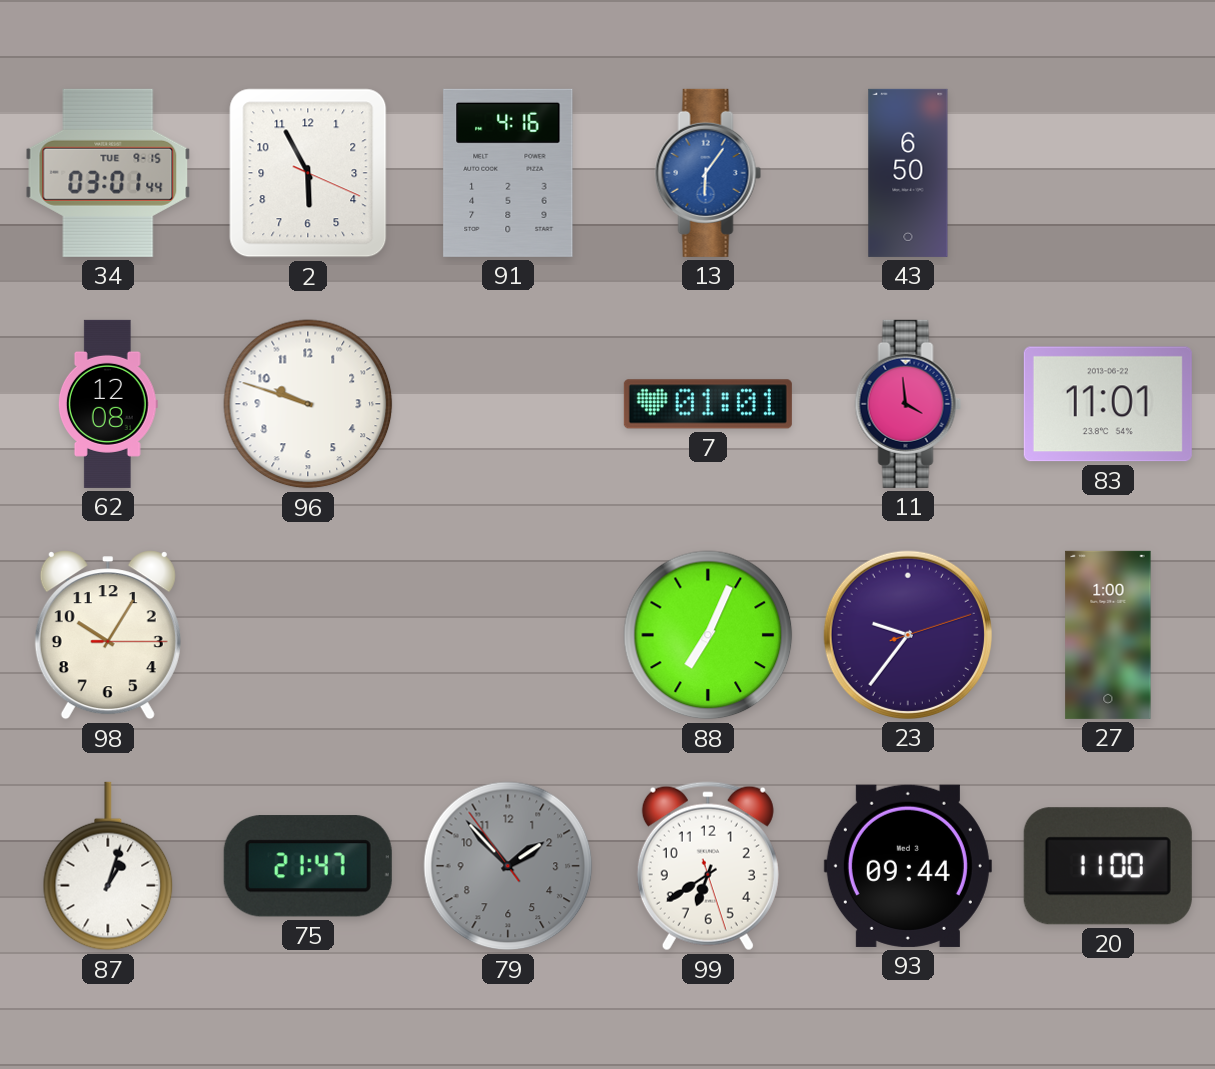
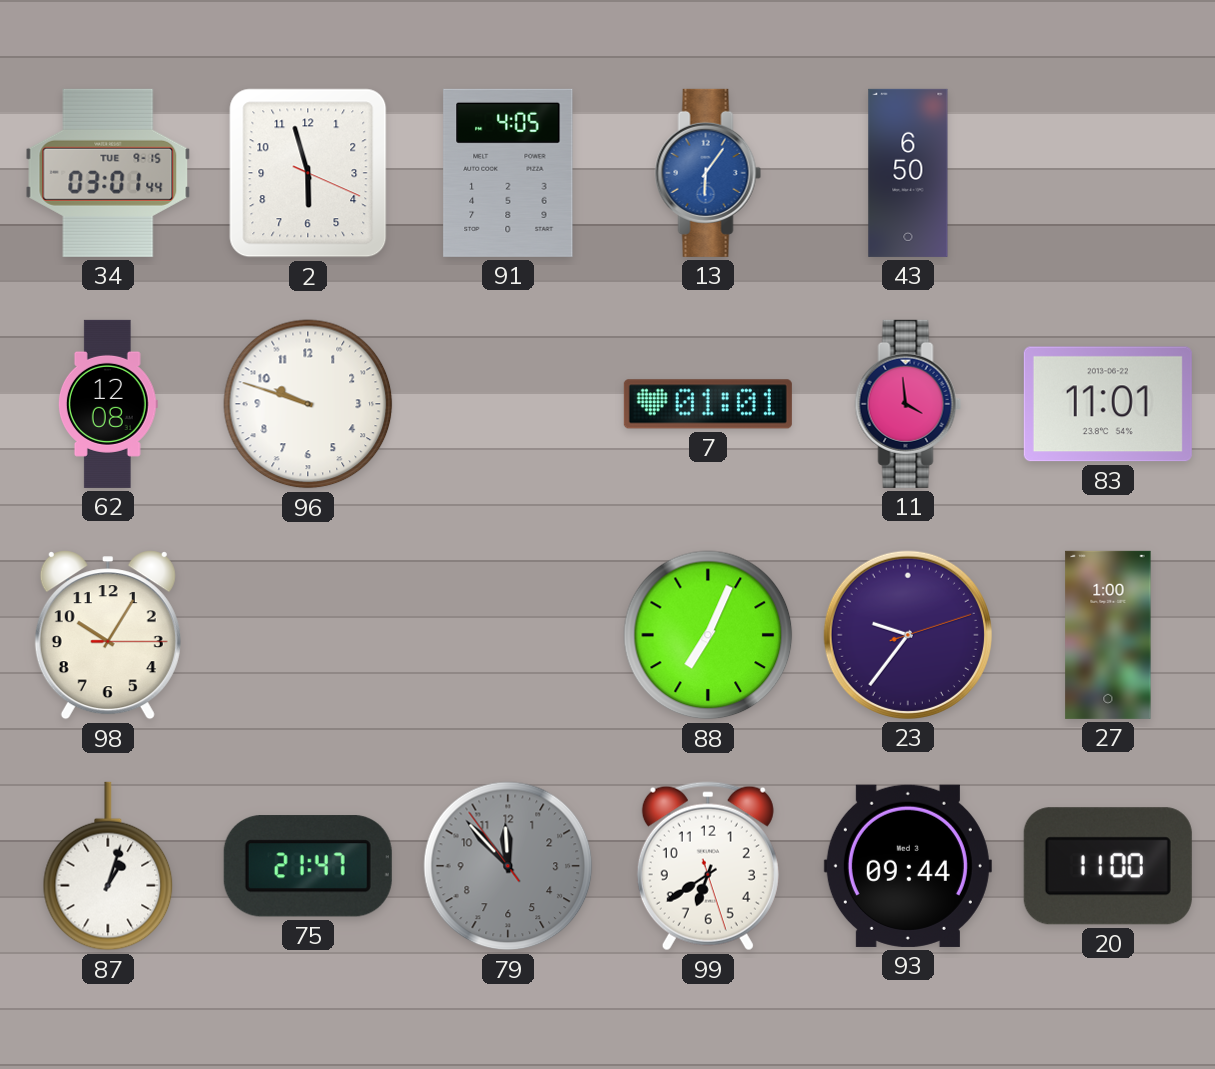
2: 5:55 -> 5:57 (308, 173)
91: 4:16 -> 4:05 (508, 173)
79: 1:52 -> 11:52 (508, 866)
